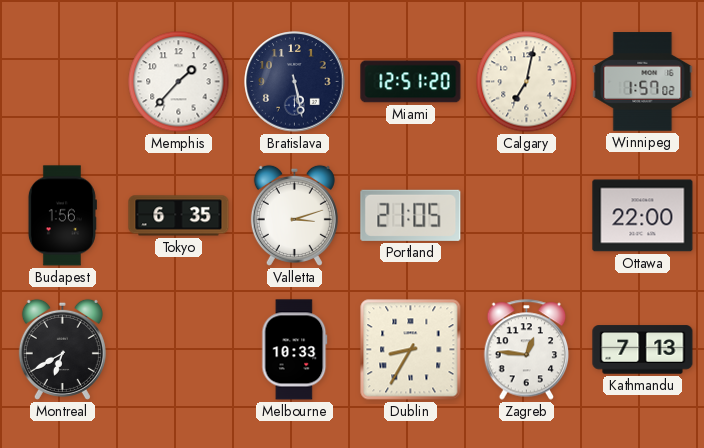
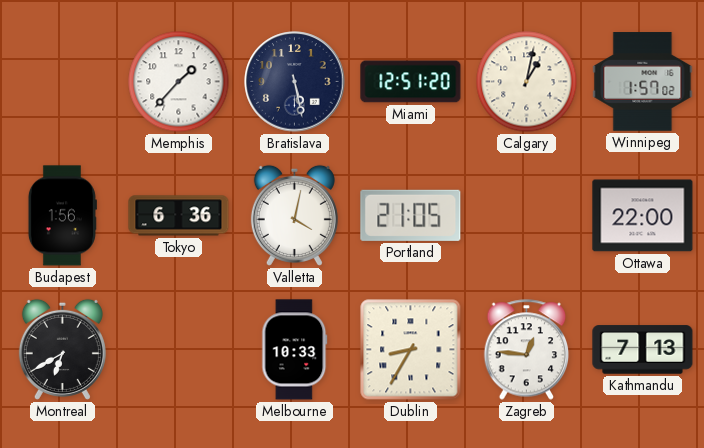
Calgary: 7:02 -> 1:02 (527, 82)
Tokyo: 6:35 -> 6:36 (179, 216)
Valletta: 3:12 -> 4:02 (294, 215)
